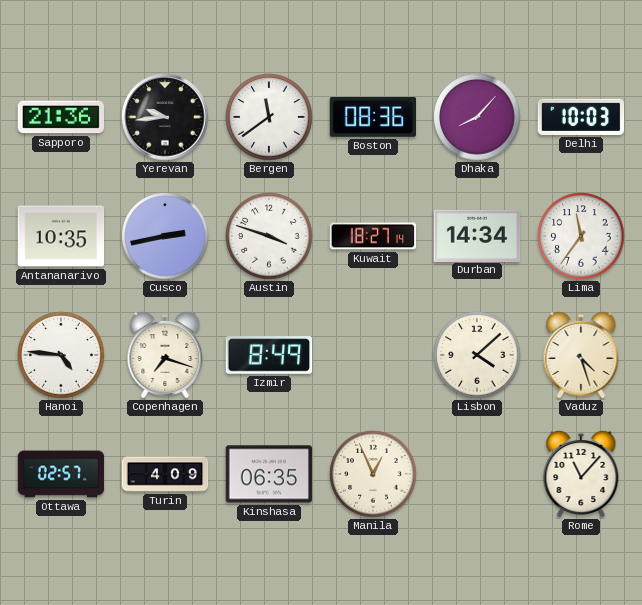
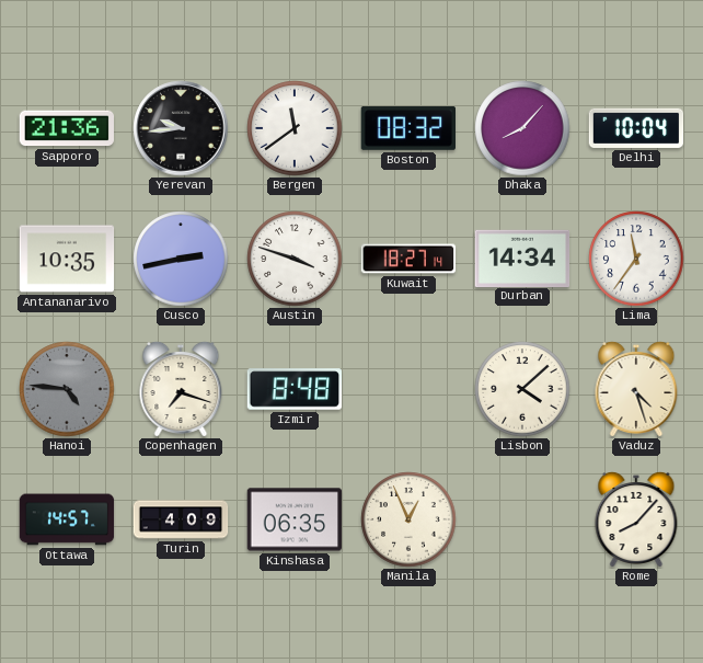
Boston: 08:36 -> 08:32 (407, 129)
Delhi: 10:03 -> 10:04 (636, 128)
Hanoi dial: white -> grey (67, 389)
Izmir: 8:49 -> 8:48 (295, 389)
Ottawa: 02:57 -> 14:57 (67, 519)
Rome: 11:07 -> 8:07 (636, 519)
